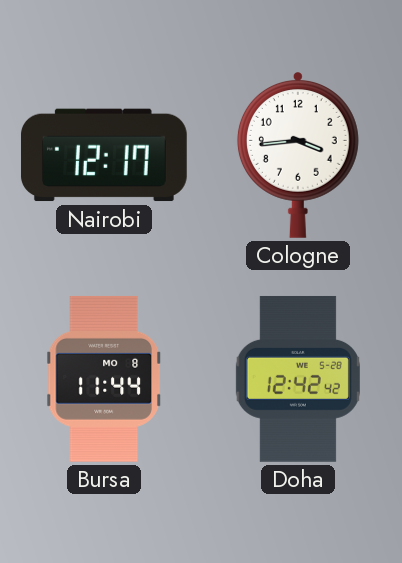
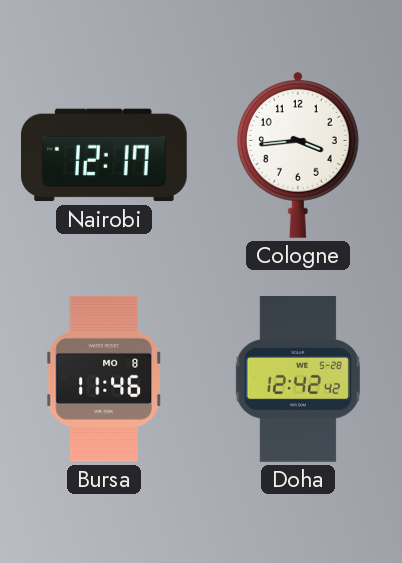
Bursa: 11:44 -> 11:46 (104, 379)
